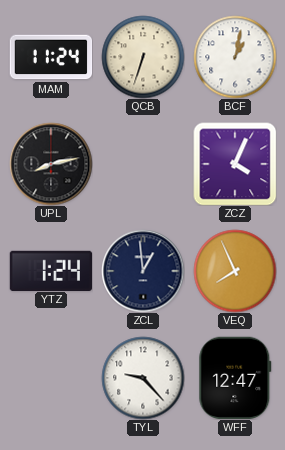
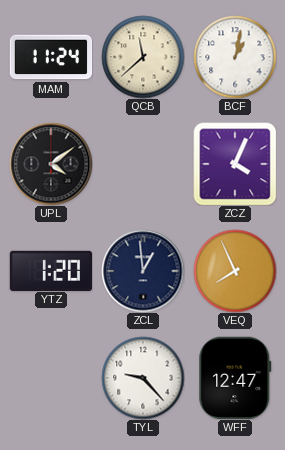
QCB: 6:33 -> 11:38 (143, 57)
UPL: 8:13 -> 4:09 (51, 164)
YTZ: 1:24 -> 1:20 (50, 270)
